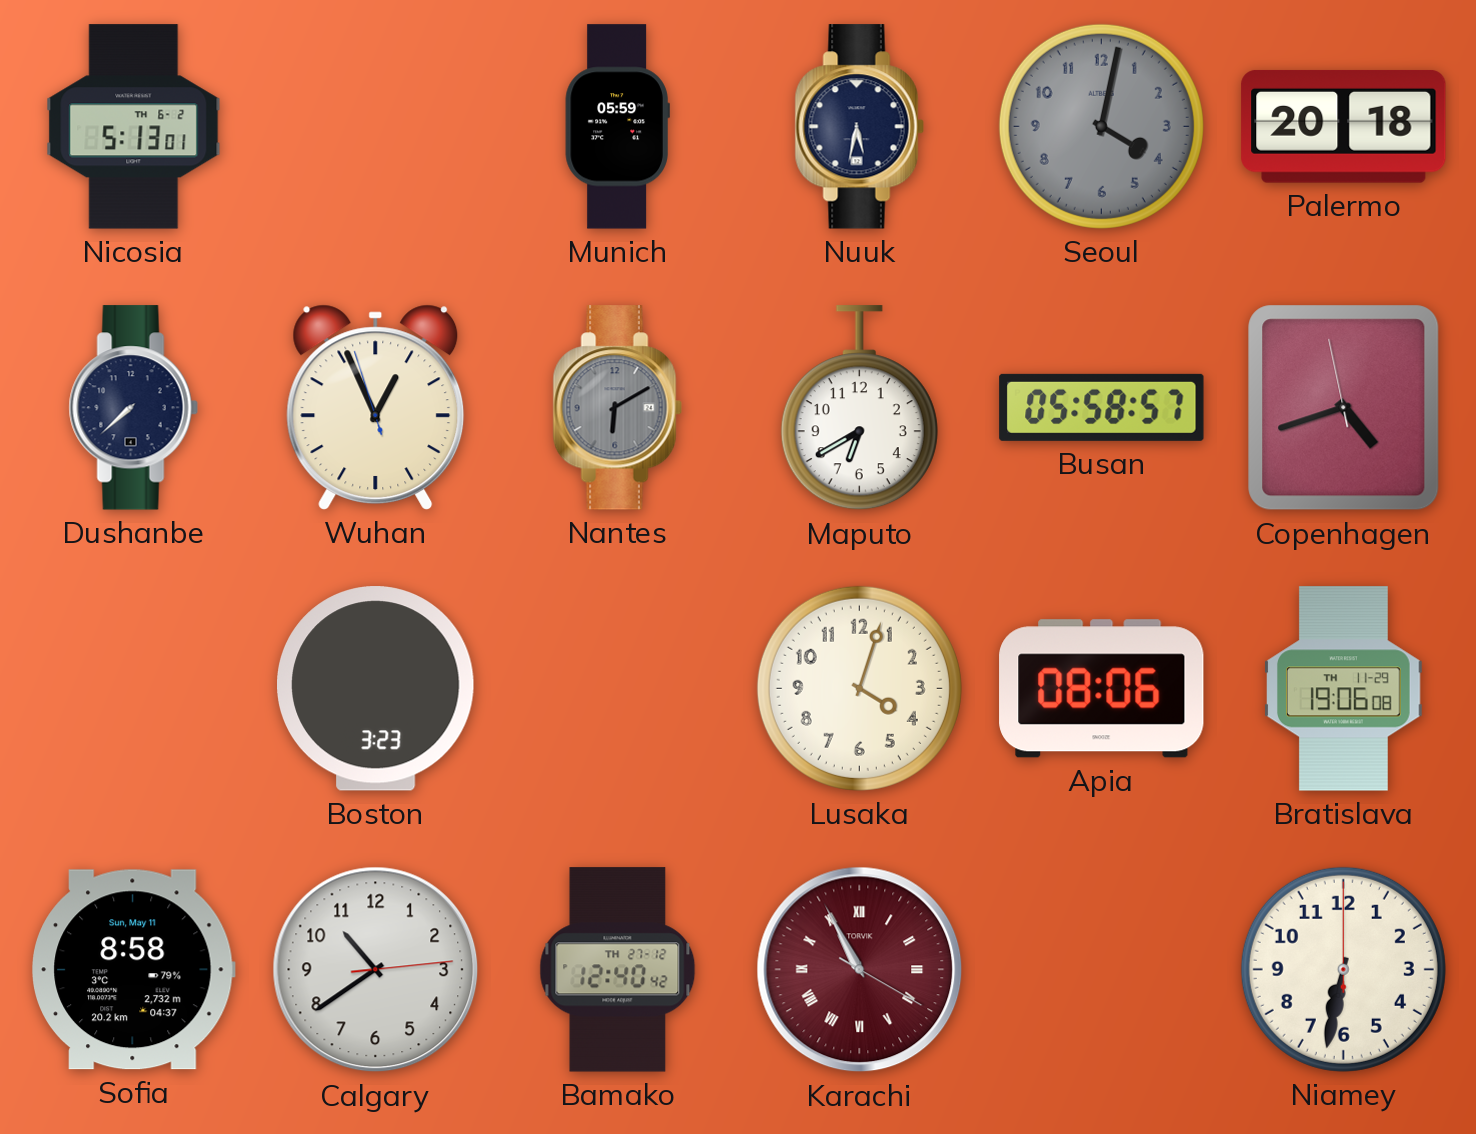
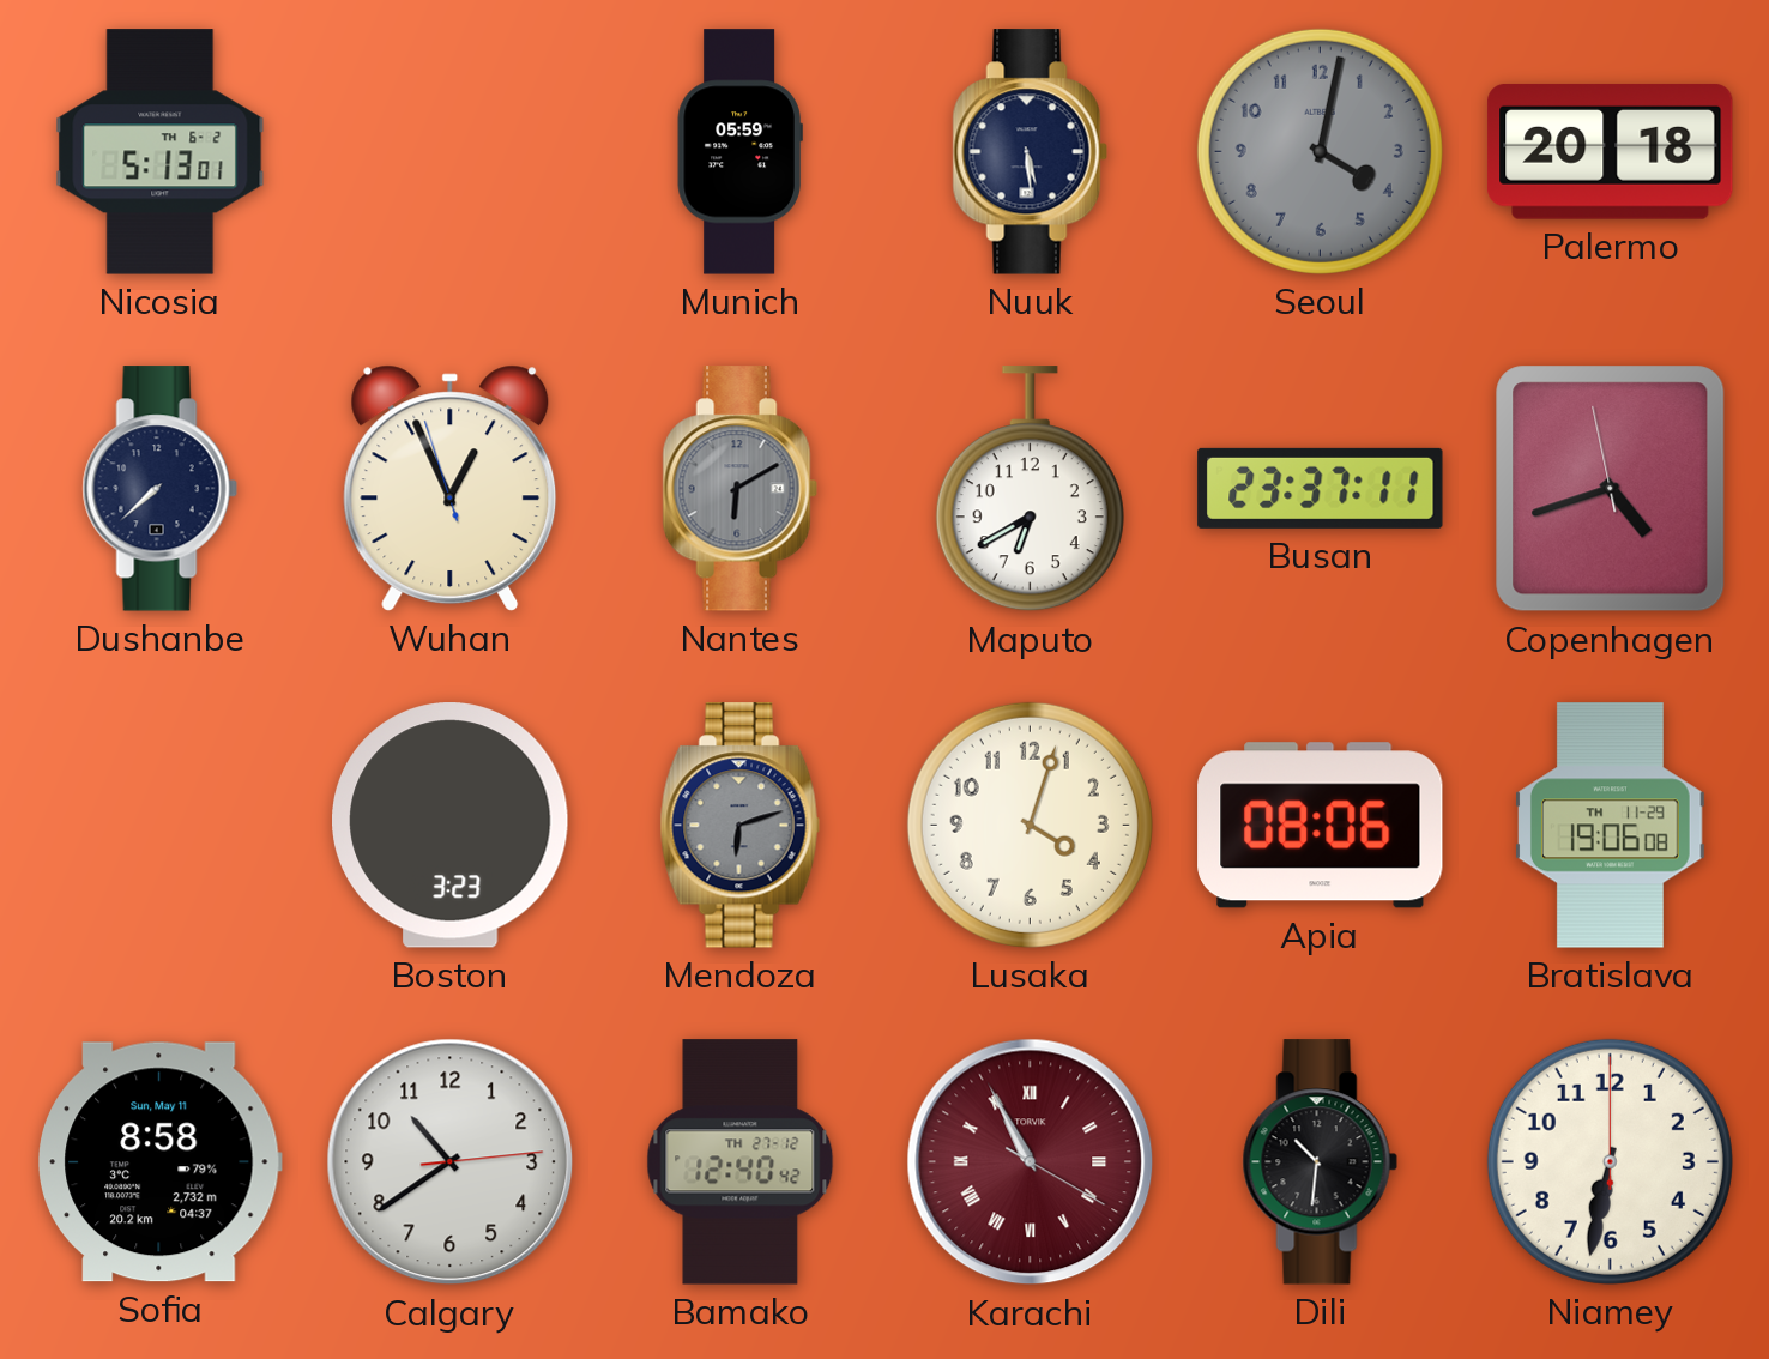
Nuuk: 5:32 -> 5:29 (1030, 152)
Busan: 05:58 -> 23:37 (1321, 488)
Mendoza: none -> 6:12 (739, 826)
Dili: none -> 10:31 (1320, 1162)
